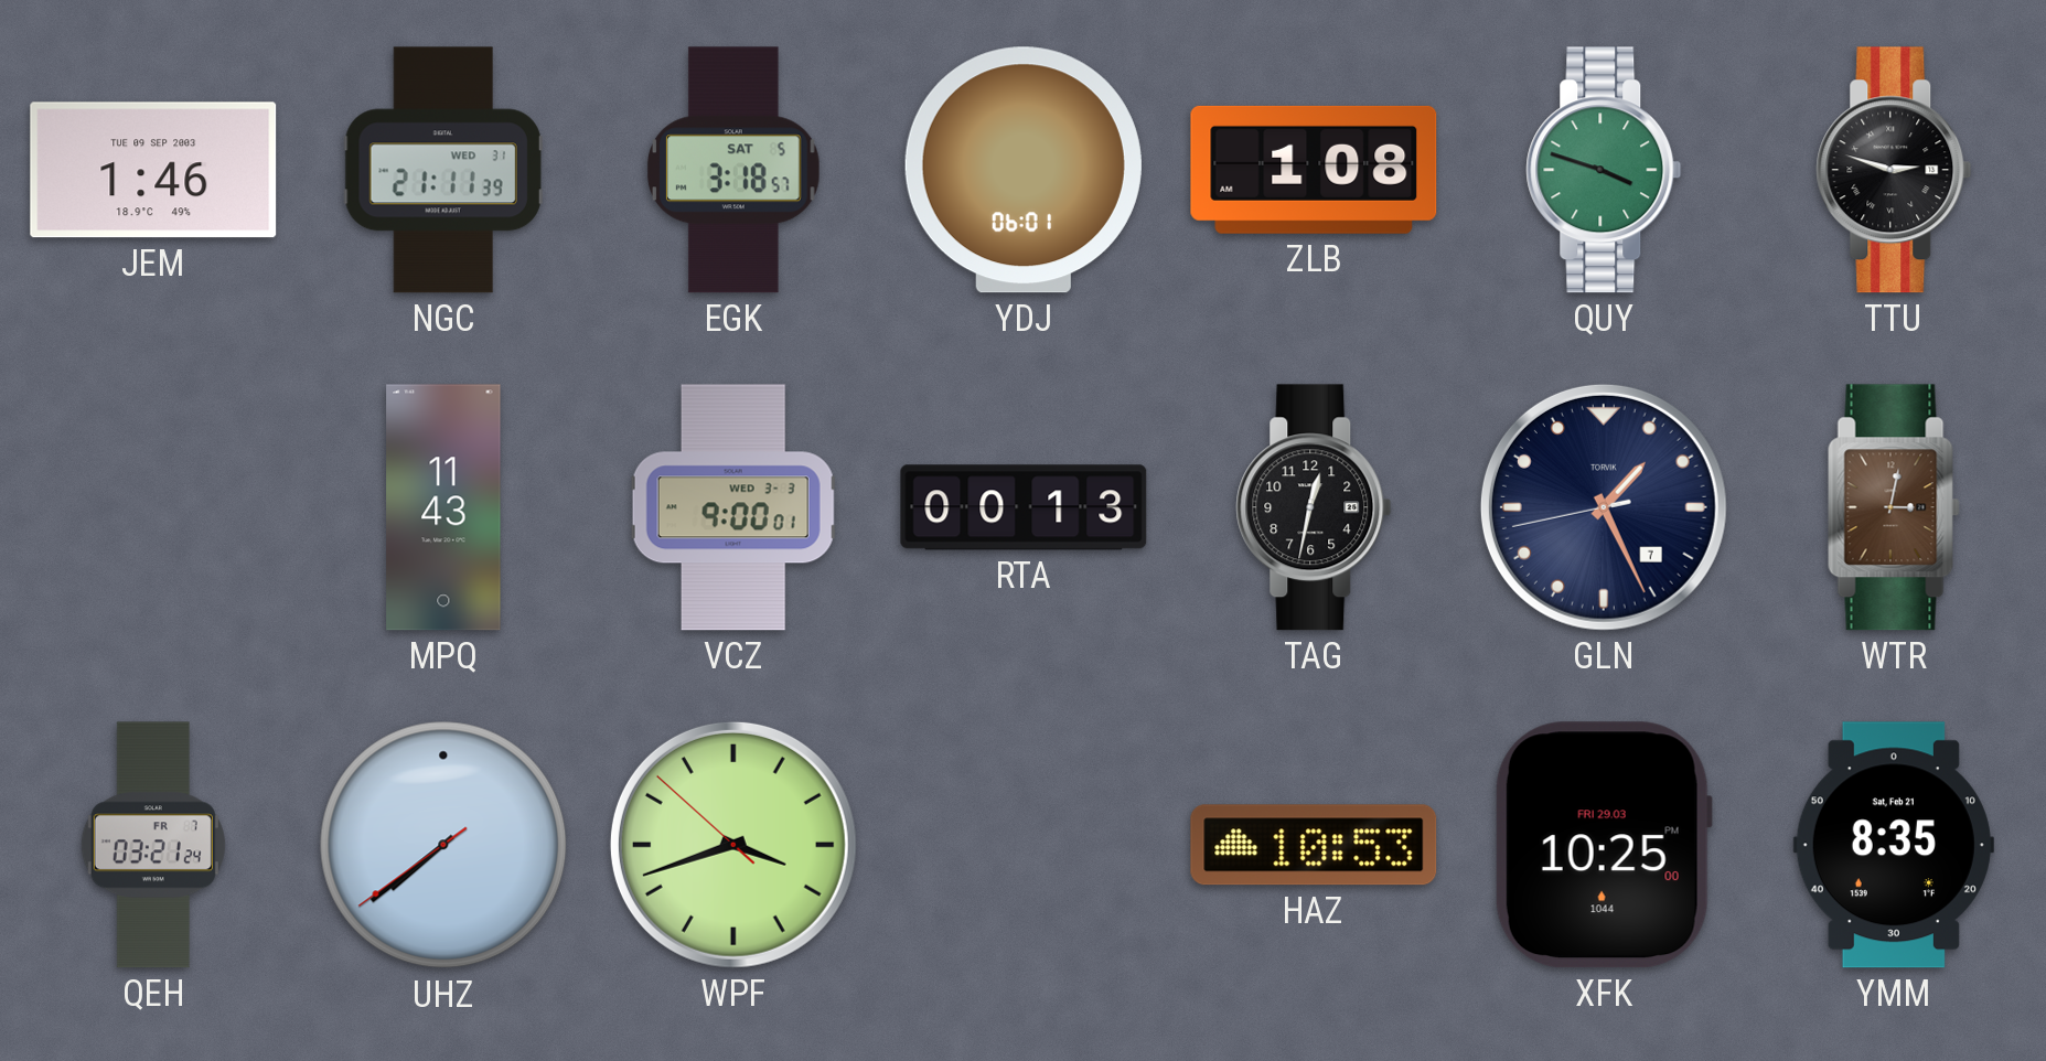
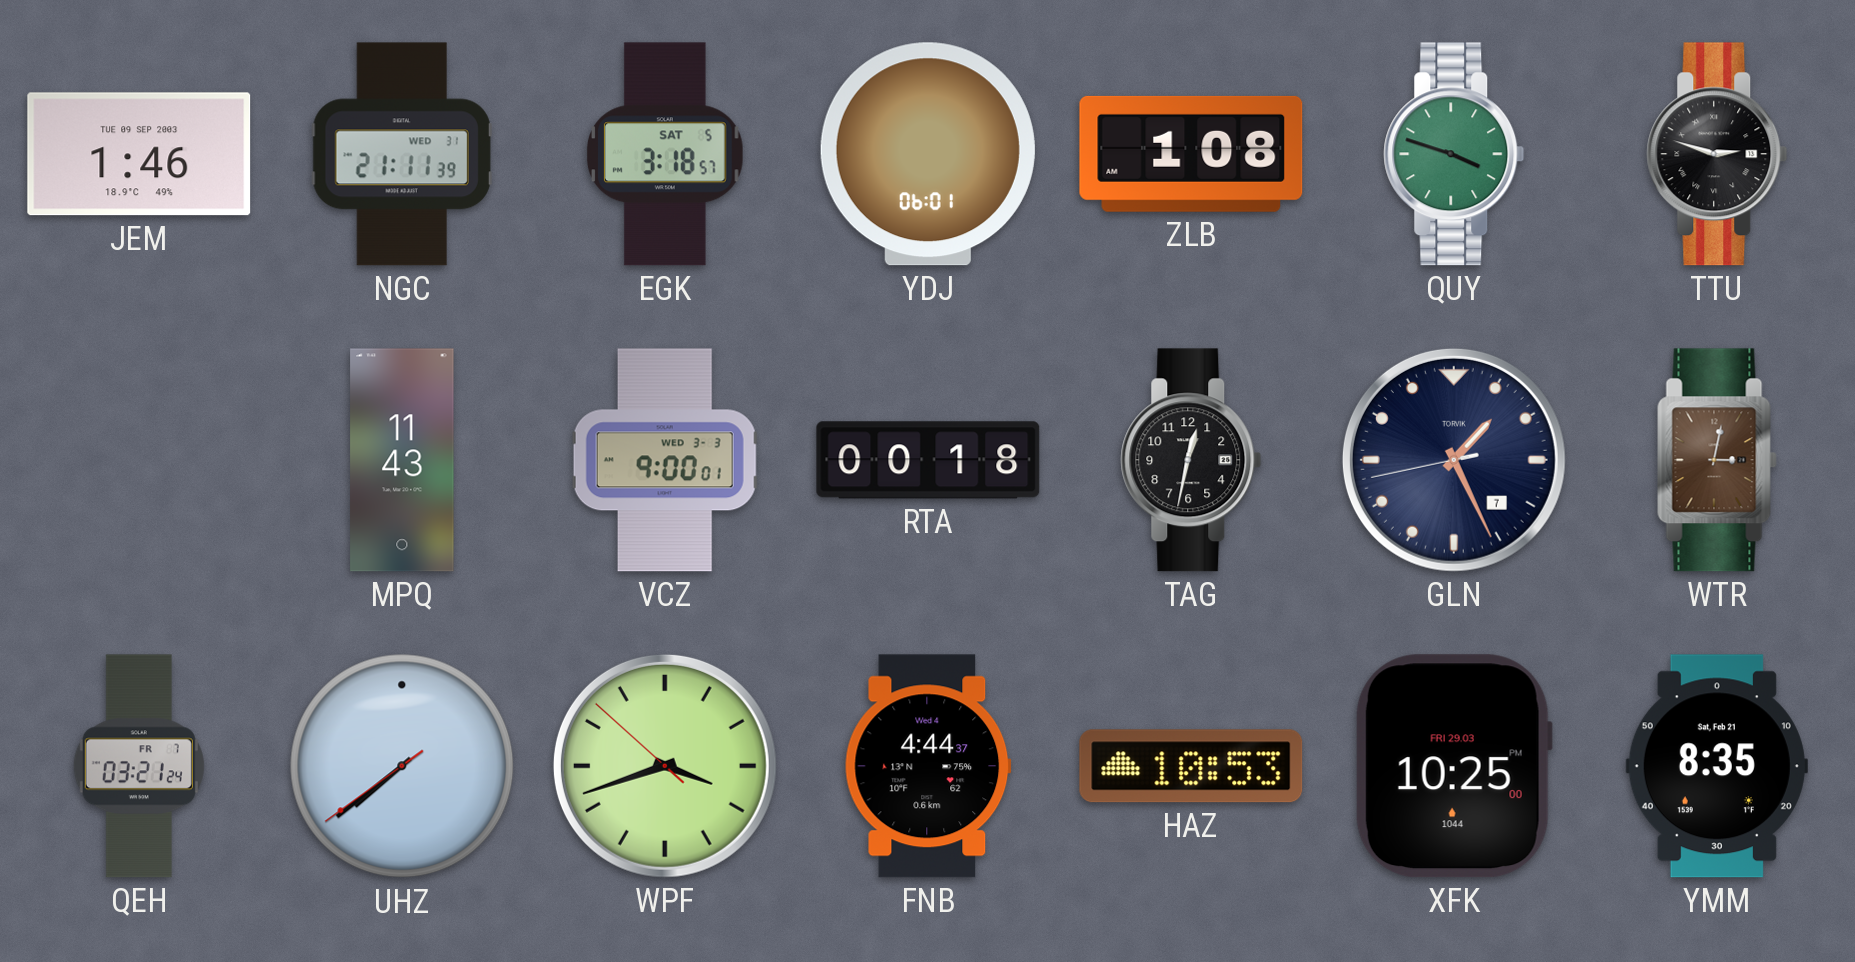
RTA: 00:13 -> 00:18 (928, 460)
FNB: none -> 4:44 (928, 766)
